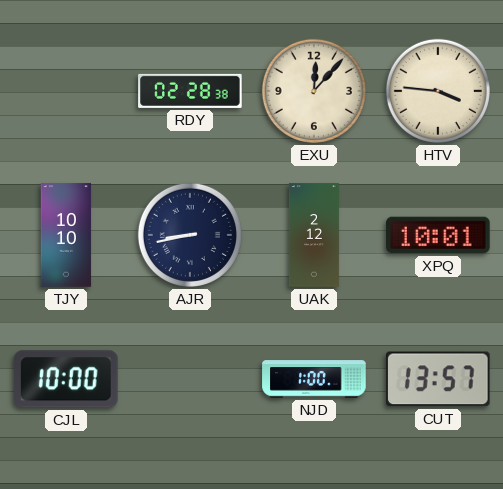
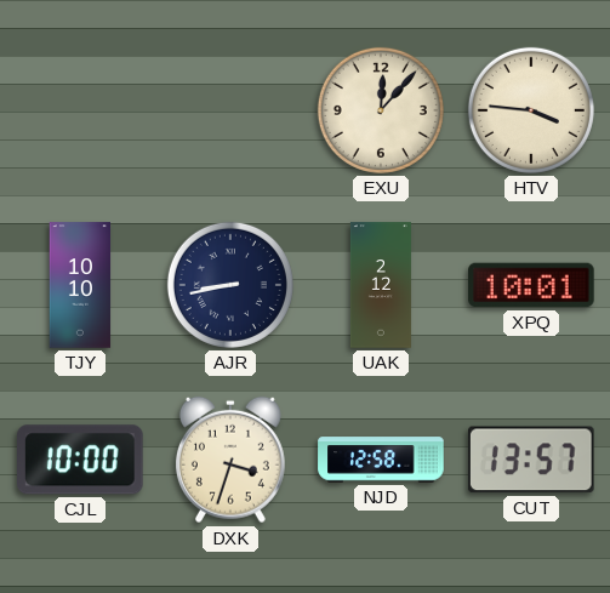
RDY: 02:28 -> none (190, 91)
DXK: none -> 3:33 (230, 460)
NJD: 1:00 -> 12:58 (381, 460)
